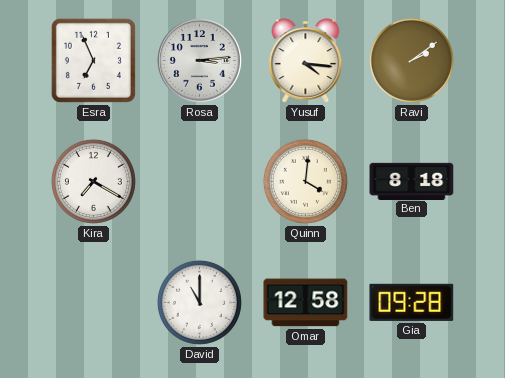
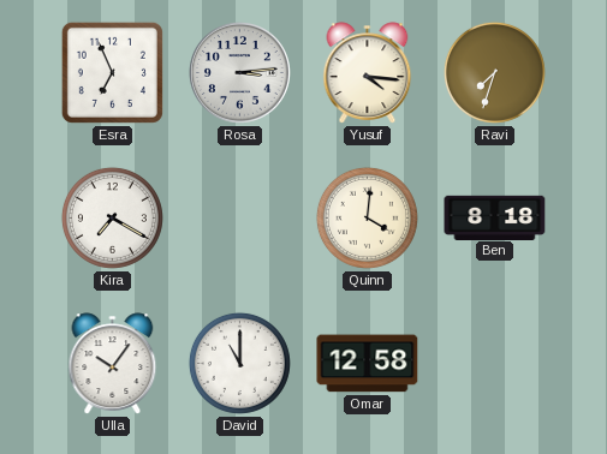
Ravi: 2:09 -> 7:33 (494, 72)
Ulla: none -> 10:06 (113, 364)
Gia: 09:28 -> none (412, 302)
